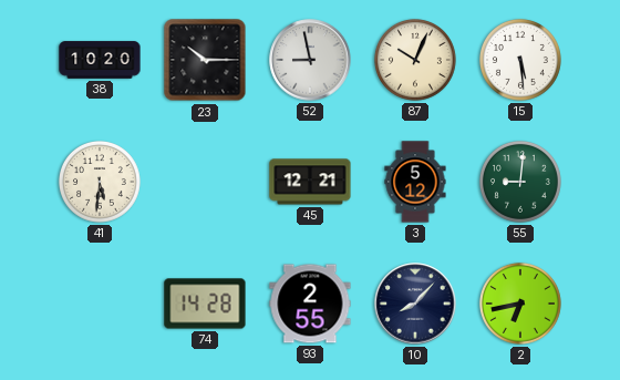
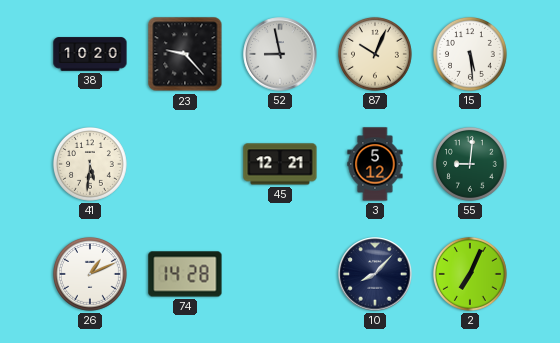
23: 10:15 -> 9:23 (185, 54)
26: none -> 1:11 (90, 274)
93: 2:55 -> none (310, 304)
2: 6:43 -> 7:04 (470, 274)
